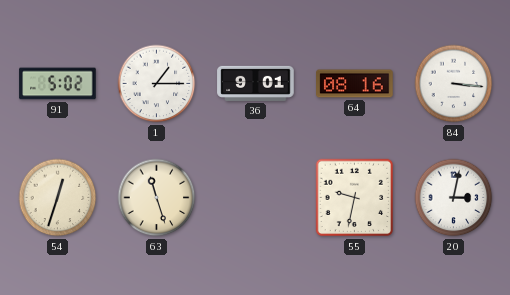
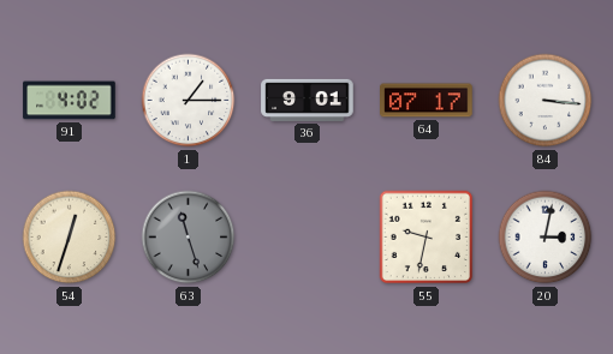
91: 5:02 -> 4:02 (70, 101)
64: 08:16 -> 07:17 (427, 101)
63 dial: cream -> grey (189, 238)
